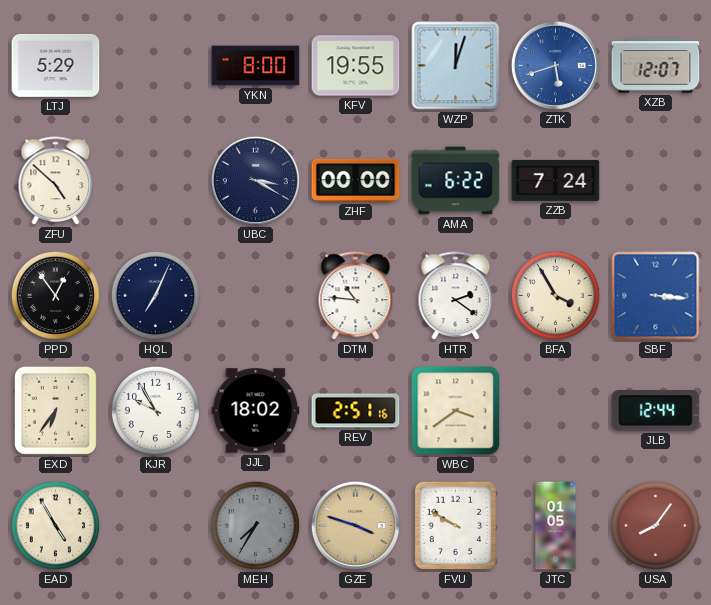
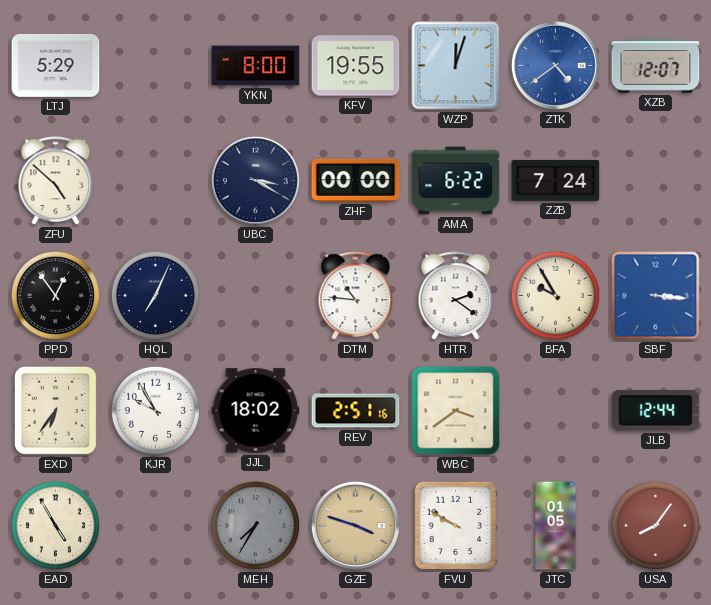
ZTK: 5:42 -> 4:39 (555, 65)
BFA: 3:55 -> 9:55 (555, 295)
